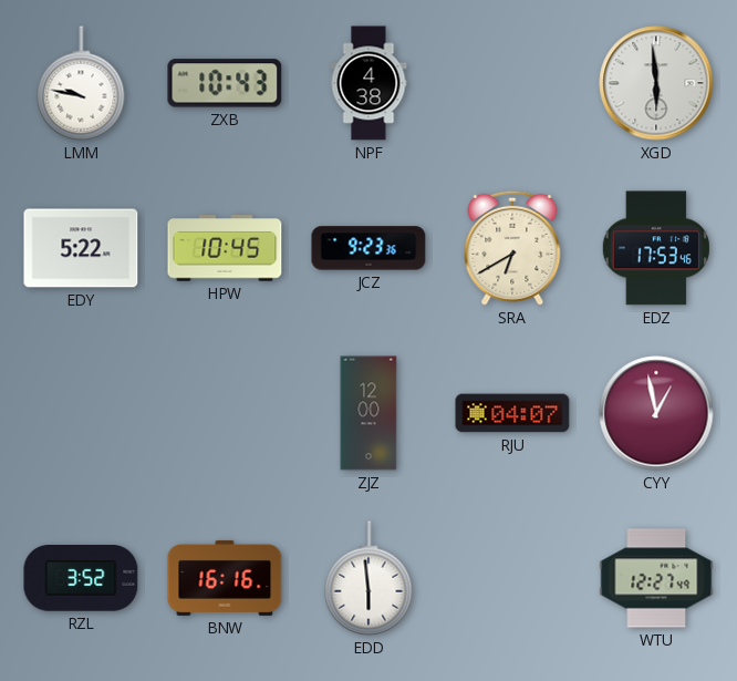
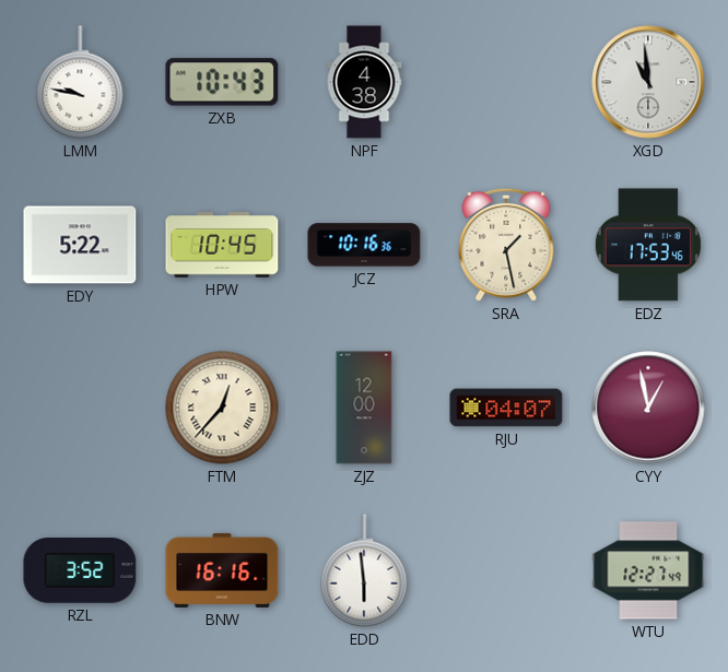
XGD: 5:59 -> 10:59 (648, 82)
JCZ: 9:23 -> 10:16 (364, 245)
SRA: 6:40 -> 1:28 (506, 245)
FTM: none -> 12:37 (222, 408)
